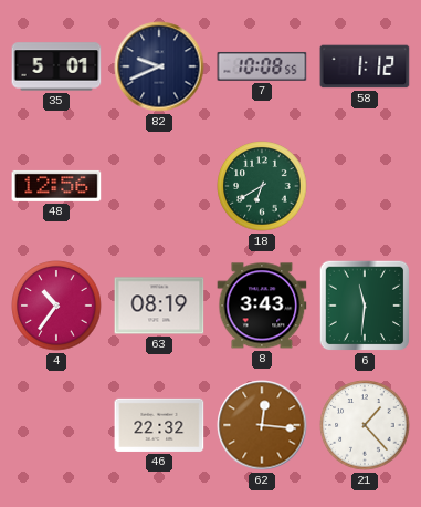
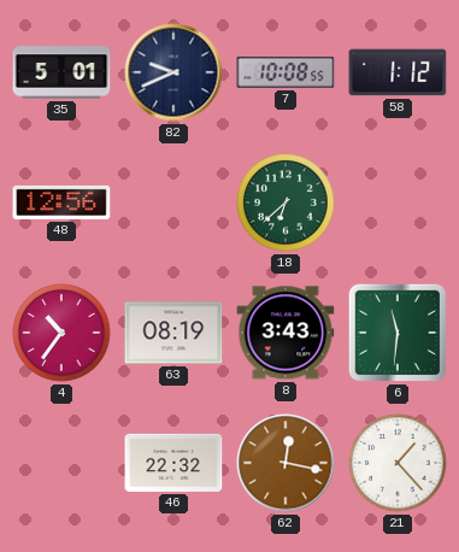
18: 6:40 -> 6:38 (286, 202)
62: 12:16 -> 12:17 (286, 463)
